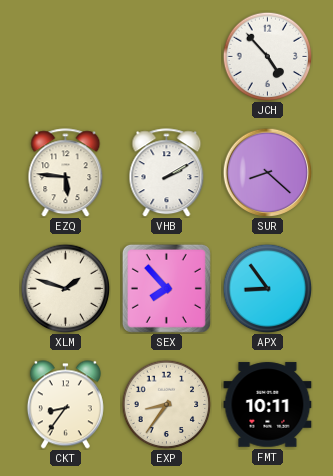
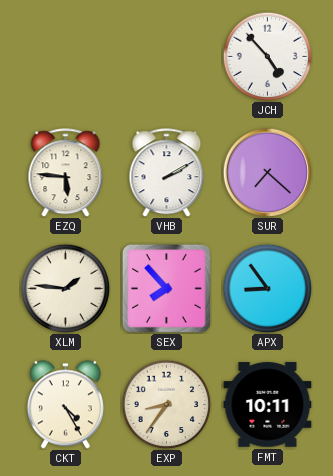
SUR: 8:22 -> 7:22 (267, 172)
XLM: 1:48 -> 1:46 (65, 288)
CKT: 8:36 -> 4:25 (65, 405)
